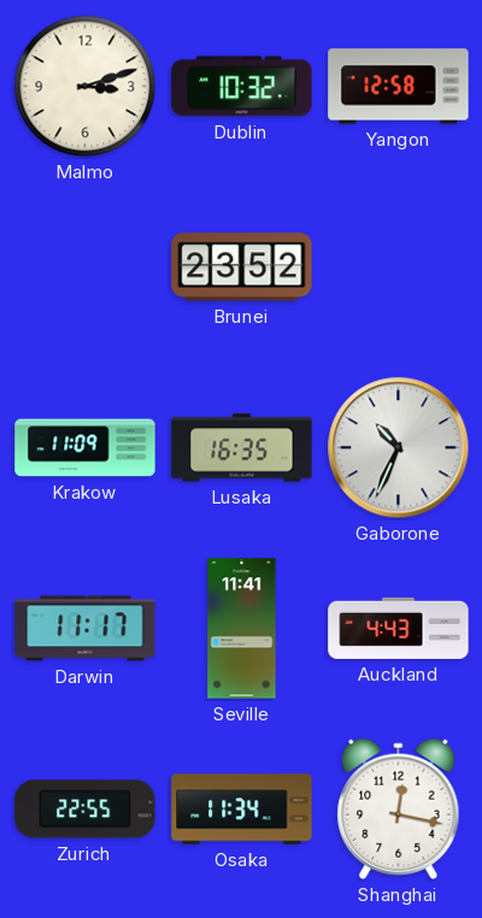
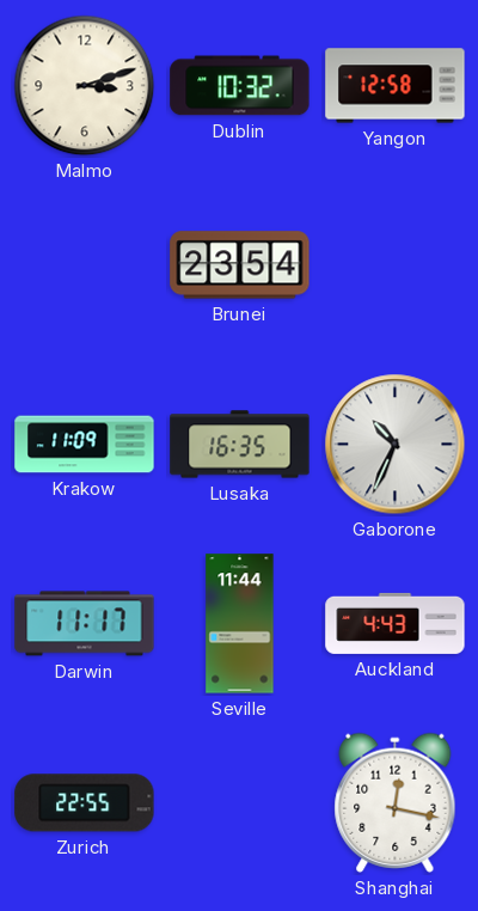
Brunei: 23:52 -> 23:54 (240, 265)
Seville: 11:41 -> 11:44 (240, 624)
Osaka: 11:34 -> none (242, 810)
